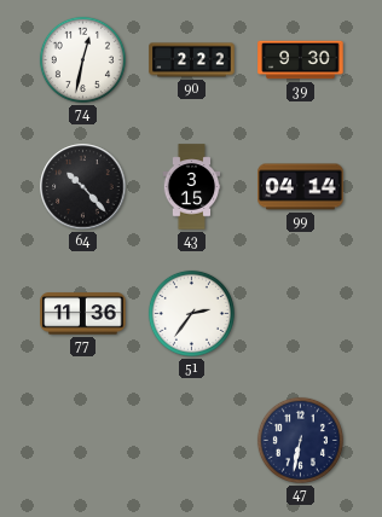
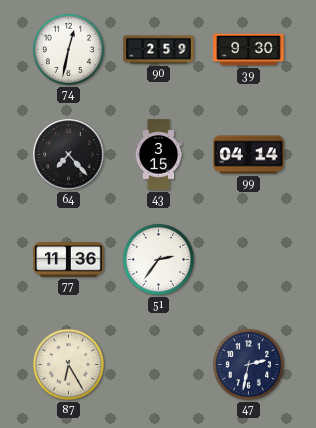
90: 2:22 -> 2:59 (159, 50)
64: 10:23 -> 7:23 (69, 155)
87: none -> 6:25 (68, 364)
47: 6:32 -> 2:32 (248, 364)
